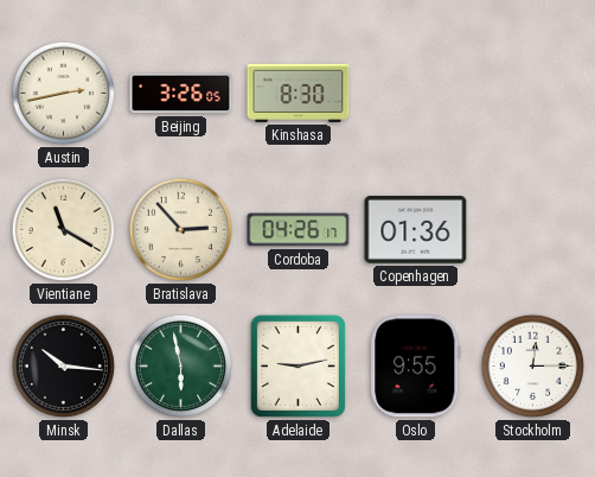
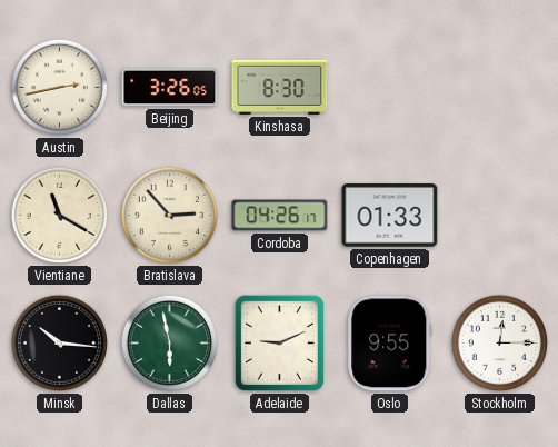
Copenhagen: 01:36 -> 01:33 (390, 216)
Adelaide: 9:13 -> 9:11 (279, 342)
